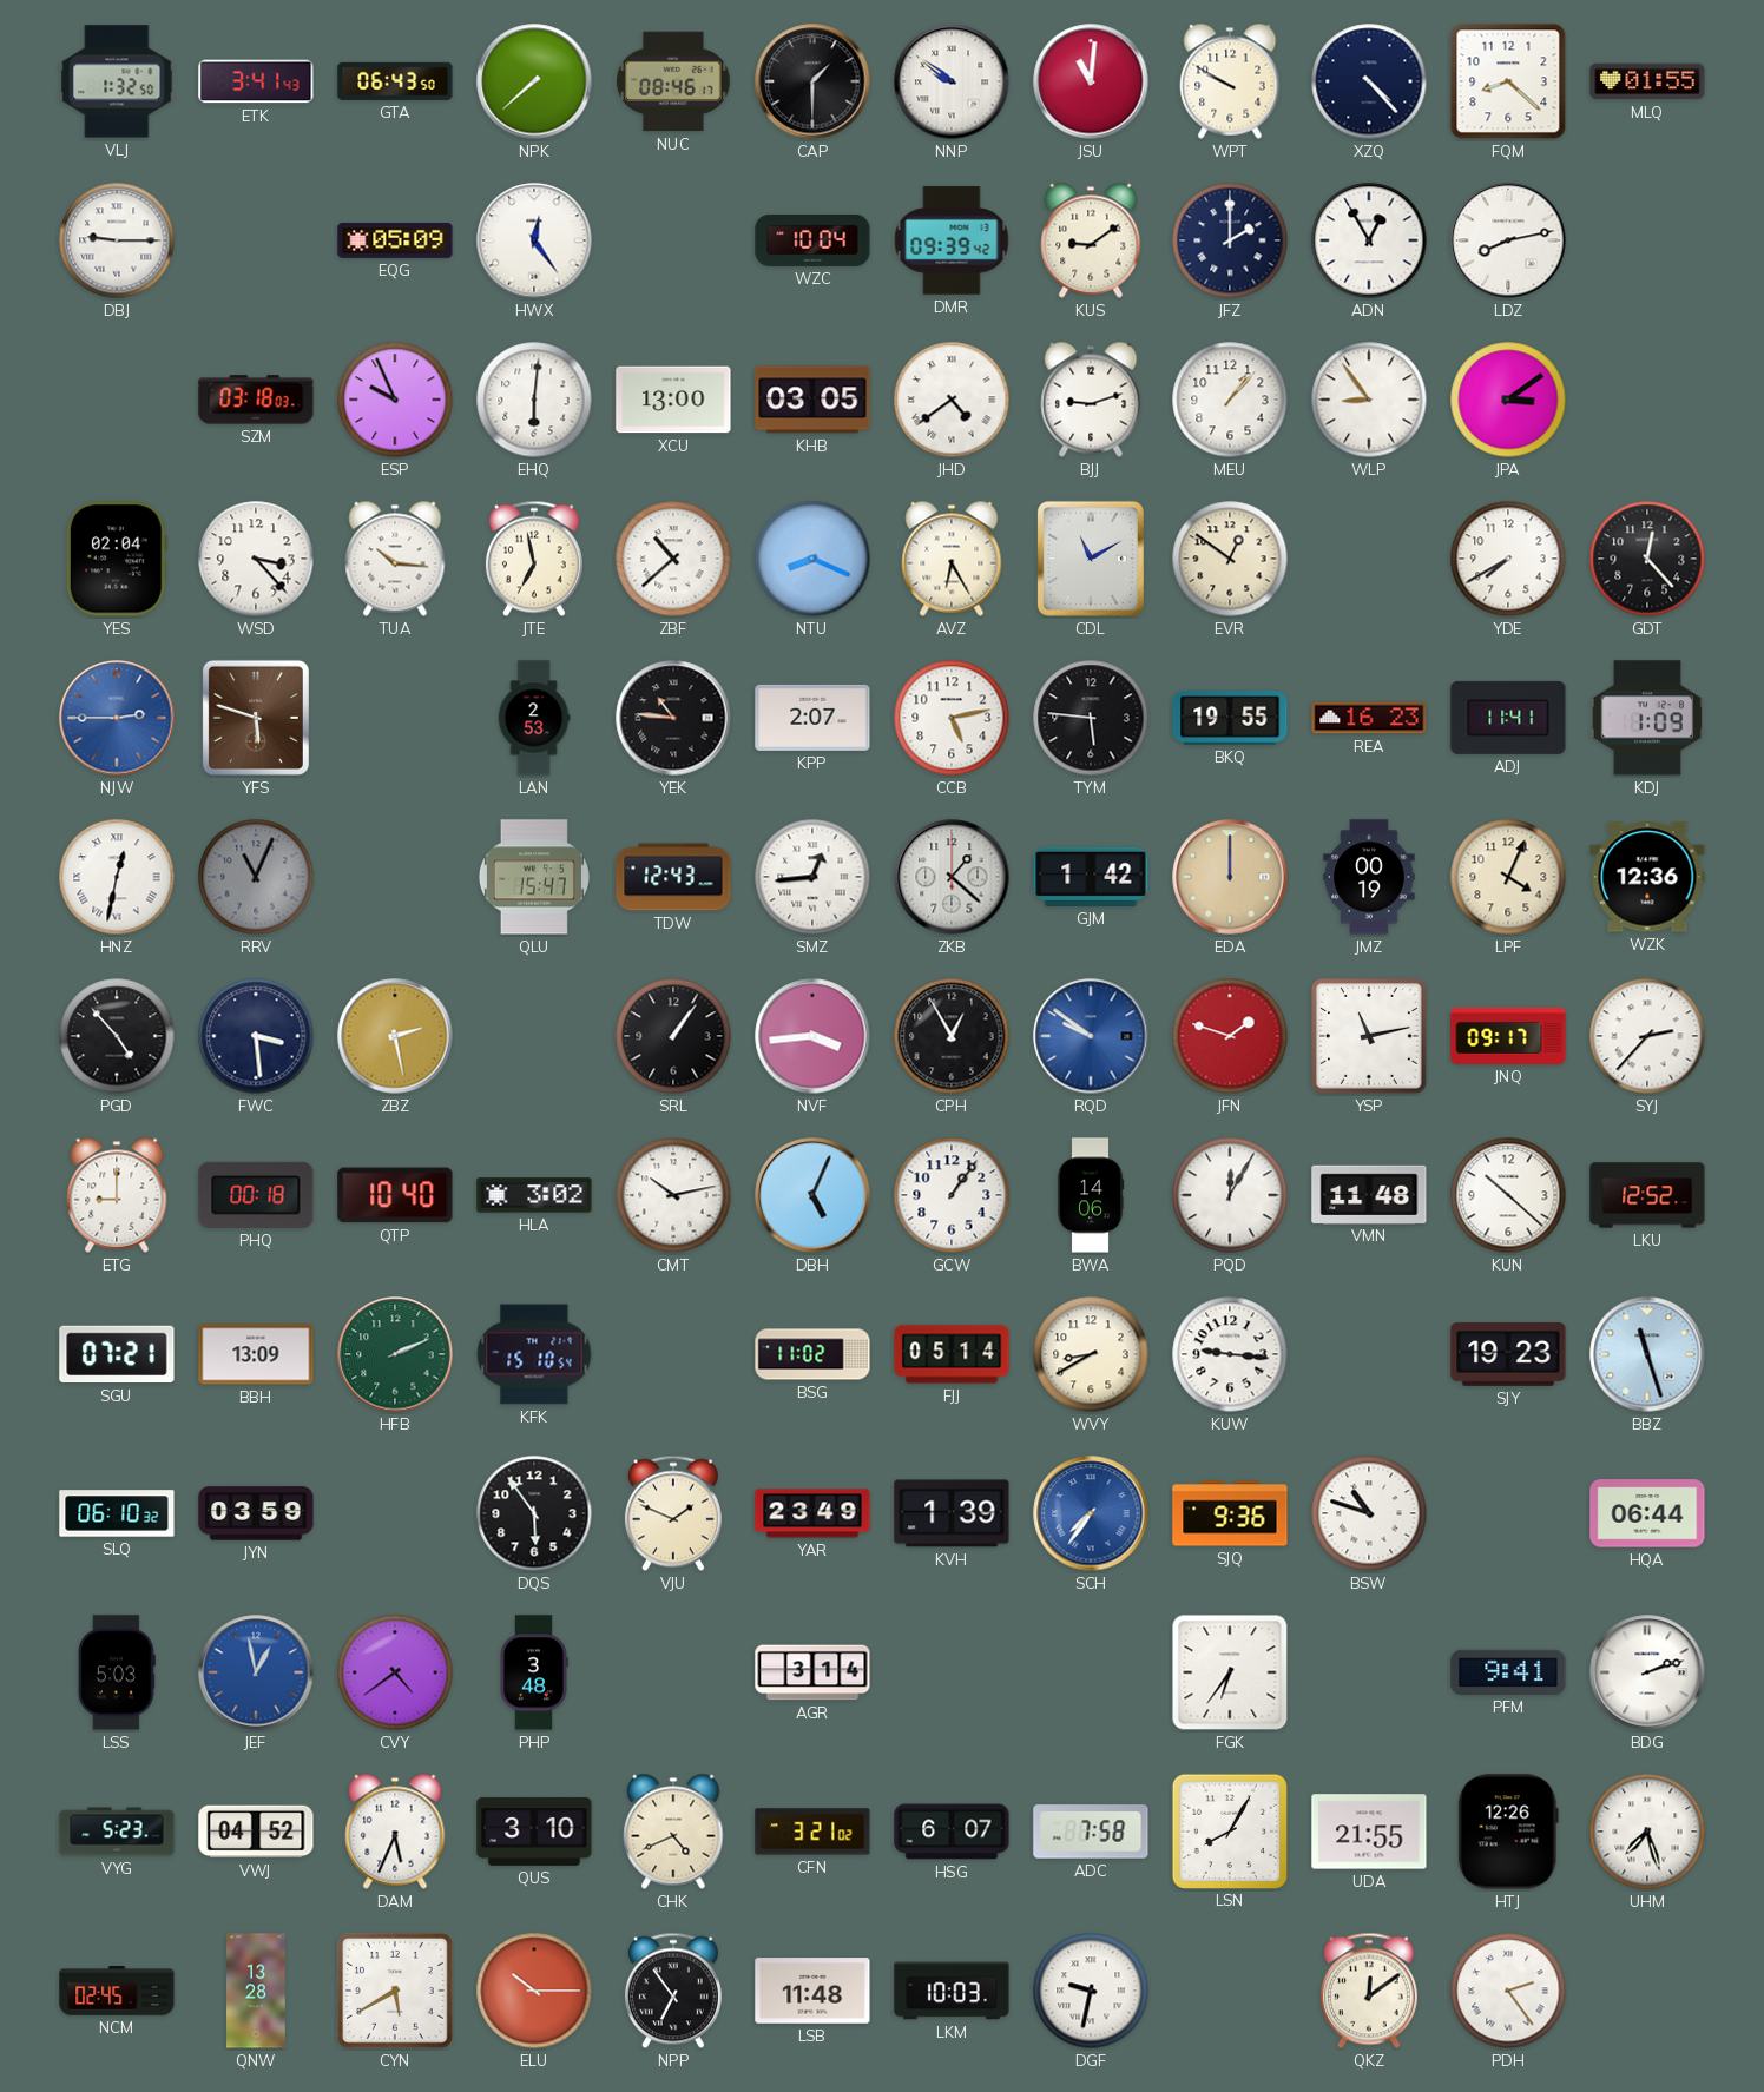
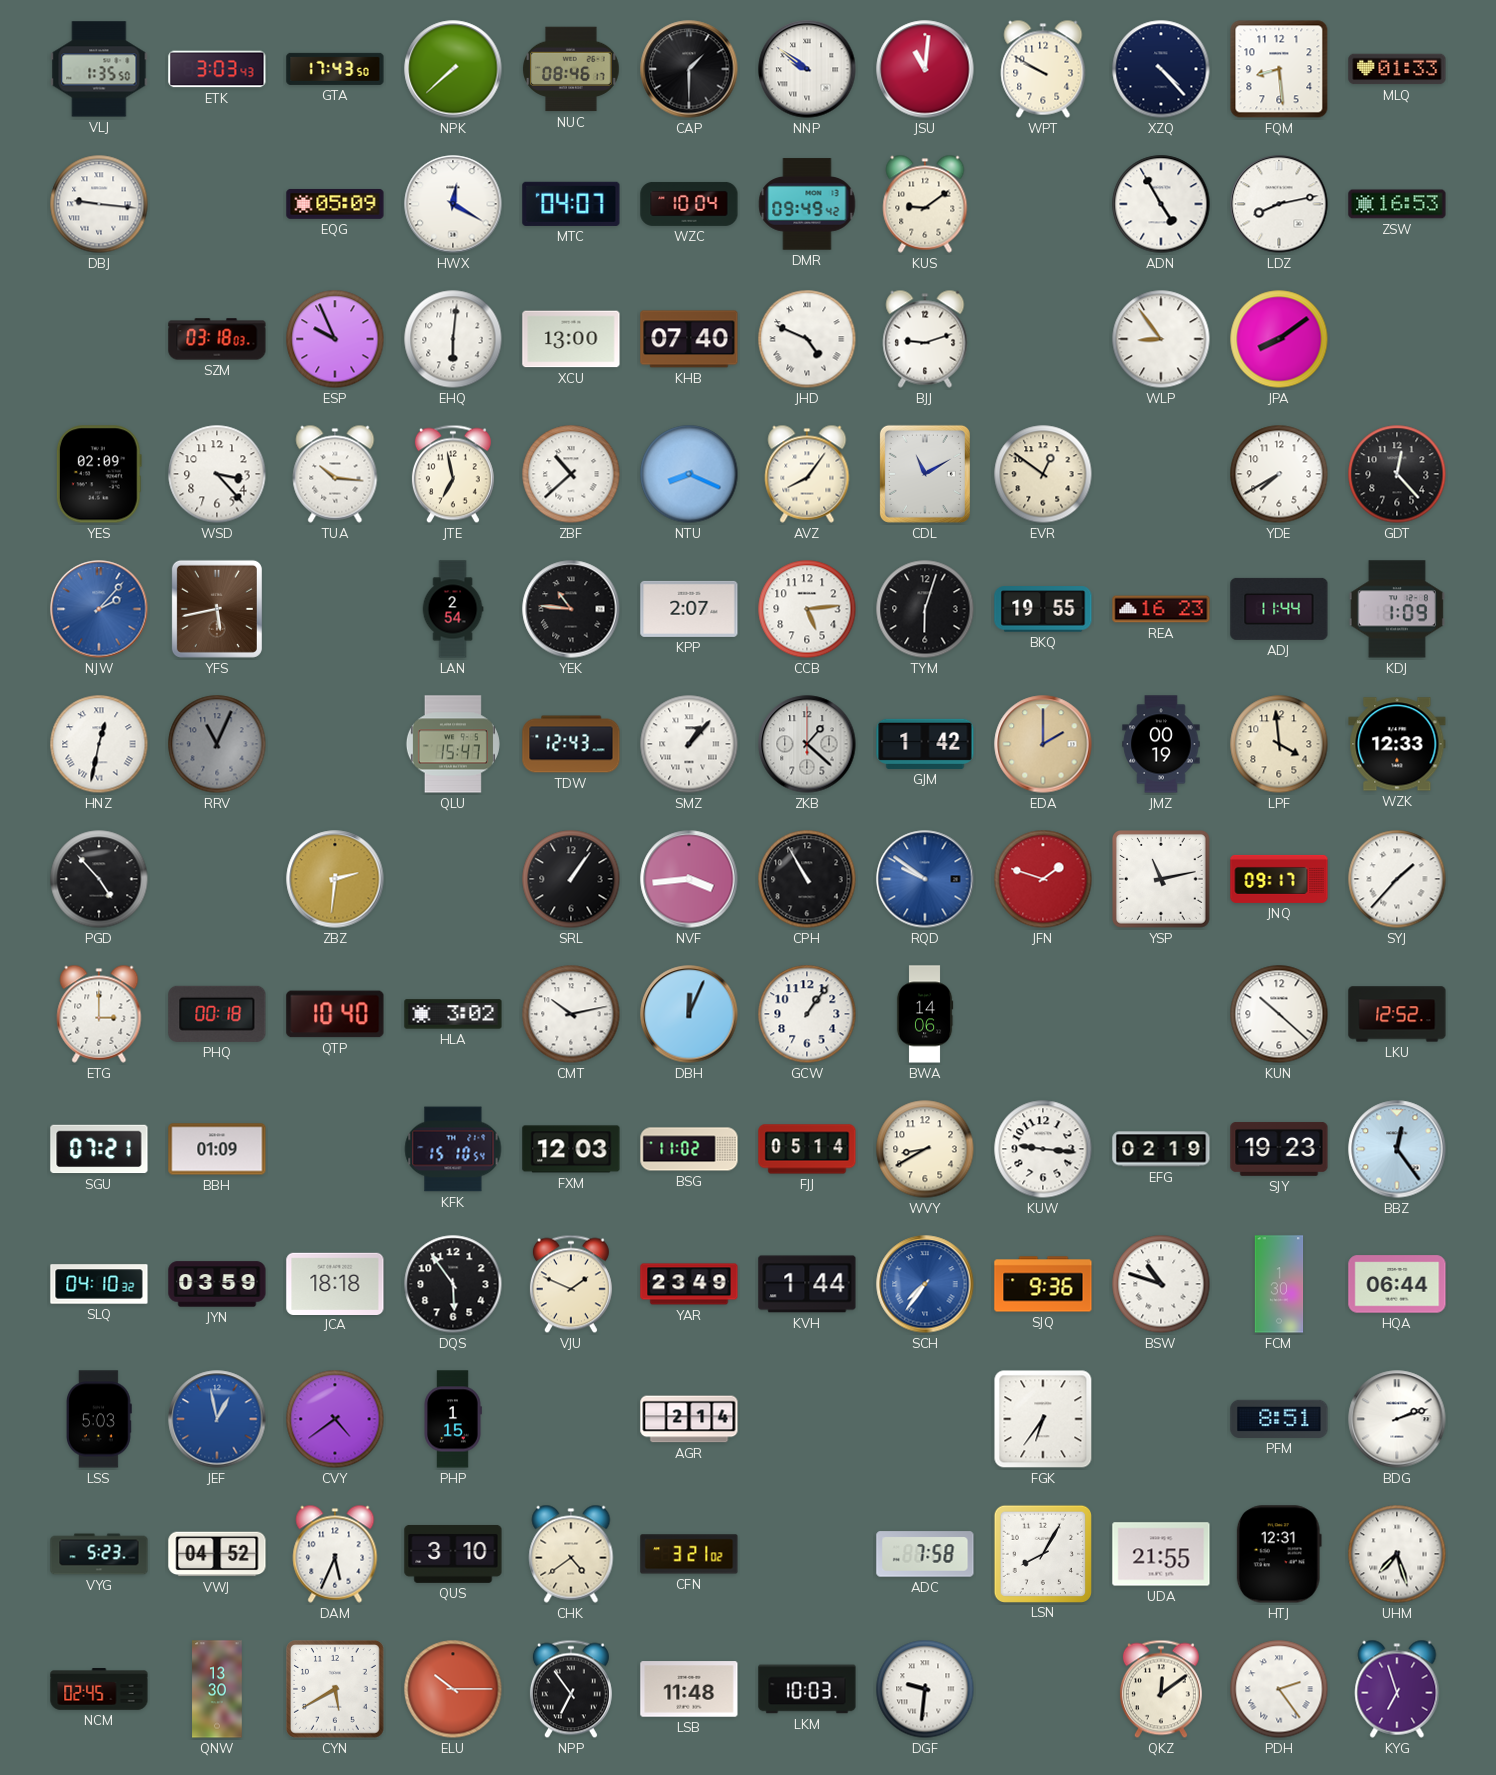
VLJ: 1:32 -> 1:35 (99, 69)
ETK: 3:41 -> 3:03 (217, 69)
GTA: 06:43 -> 17:43 (335, 69)
FQM: 8:22 -> 8:29 (1279, 69)
MLQ: 01:55 -> 01:33 (1397, 69)
DBJ: 9:15 -> 9:16 (99, 204)
HWX: 12:24 -> 12:20 (453, 204)
MTC: none -> 04:07 (571, 204)
DMR: 09:39 -> 09:49 (807, 204)
JFZ: 2:00 -> none (1230, 240)
ADN: 12:55 -> 4:55 (1161, 204)
ZSW: none -> 16:53 (1397, 204)
KHB: 03:05 -> 07:40 (689, 339)
JHD: 4:39 -> 4:49 (807, 339)
MEU: 1:07 -> none (1230, 400)
JPA: 3:09 -> 8:09 (1279, 339)
YES: 02:04 -> 02:09 (99, 474)
AVZ: 6:25 -> 8:06 (807, 474)
NJW: 2:45 -> 2:07 (99, 609)
YFS: 5:48 -> 5:43 (217, 609)
LAN: 2:53 -> 2:54 (453, 609)
CCB: 5:13 -> 5:14 (807, 609)
TYM: 5:46 -> 6:03 (925, 609)
ADJ: 11:41 -> 11:44 (1279, 609)
SMZ: 12:44 -> 1:07 (689, 744)
EDA: 12:00 -> 2:00 (1043, 744)
LPF: 4:04 -> 3:59 (1279, 744)
WZK: 12:36 -> 12:33 (1397, 744)
FWC: 3:29 -> none (256, 1036)
ZBZ: 2:28 -> 2:31 (335, 879)
CPH: 12:55 -> 10:55 (807, 879)
SYJ: 2:37 -> 1:37 (1397, 879)
ETG: 9:00 -> 3:00 (99, 1014)
DBH: 5:04 -> 12:04 (689, 1014)
PQD: 12:05 -> none (1230, 1195)
VMN: 11:48 -> none (1369, 1194)
BBH: 13:09 -> 01:09 (217, 1149)
HFB: 2:11 -> none (395, 1354)
FXM: none -> 12:03 (571, 1149)
EFG: none -> 02:19 (1161, 1149)
BBZ: 11:27 -> 12:24 (1397, 1149)
SLQ: 06:10 -> 04:10 (99, 1284)
JCA: none -> 18:18 (335, 1283)
KVH: 1:39 -> 1:44 (807, 1284)
FCM: none -> 1:30 (1279, 1284)
PHP: 3:48 -> 1:15 (453, 1419)
AGR: 3:14 -> 2:14 (689, 1419)
PFM: 9:41 -> 8:51 (1279, 1419)
CHK: 4:41 -> 4:39 (571, 1554)
HSG: 6:07 -> none (952, 1832)
HTJ: 12:26 -> 12:31 (1279, 1554)
QNW: 13:28 -> 13:30 (217, 1689)
DGF: 9:32 -> 9:31 (925, 1689)
KYG: none -> 6:57 (1397, 1689)
